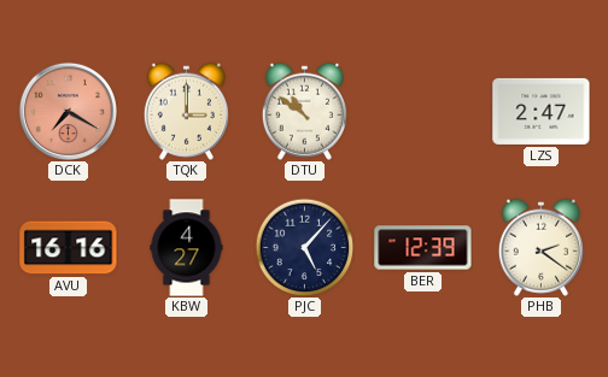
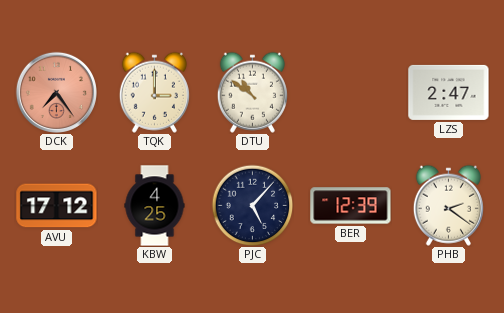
DCK: 7:20 -> 7:24 (56, 92)
AVU: 16:16 -> 17:12 (57, 206)
KBW: 4:27 -> 4:25 (155, 206)
